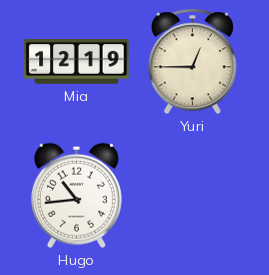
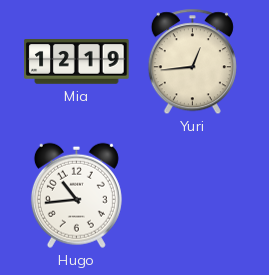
Yuri: 12:45 -> 12:44 (192, 62)
